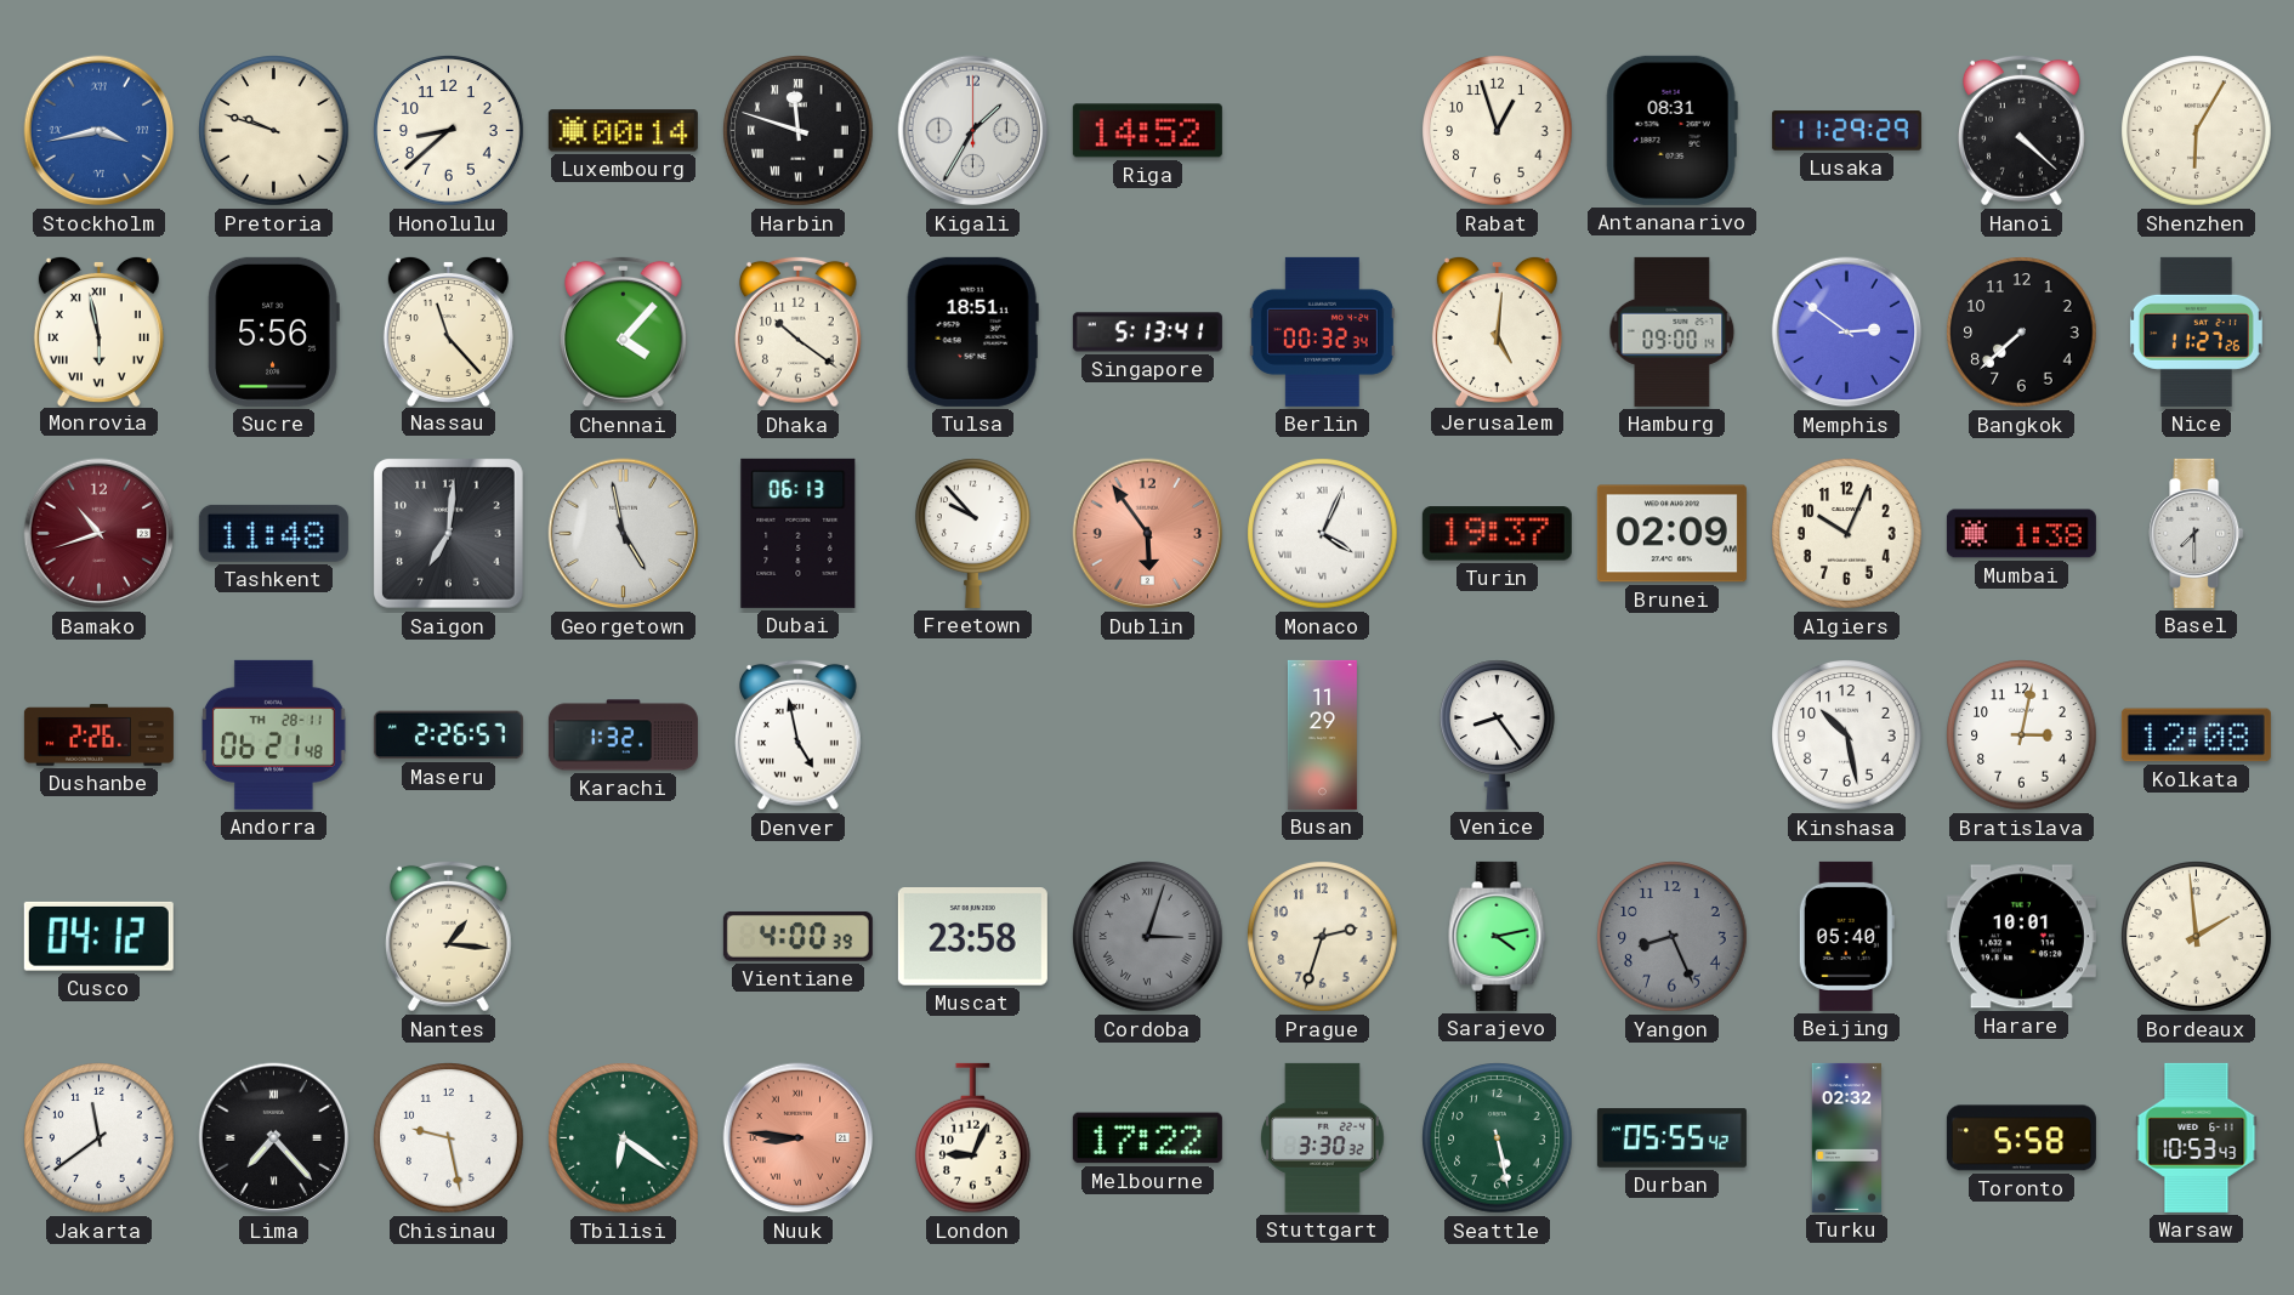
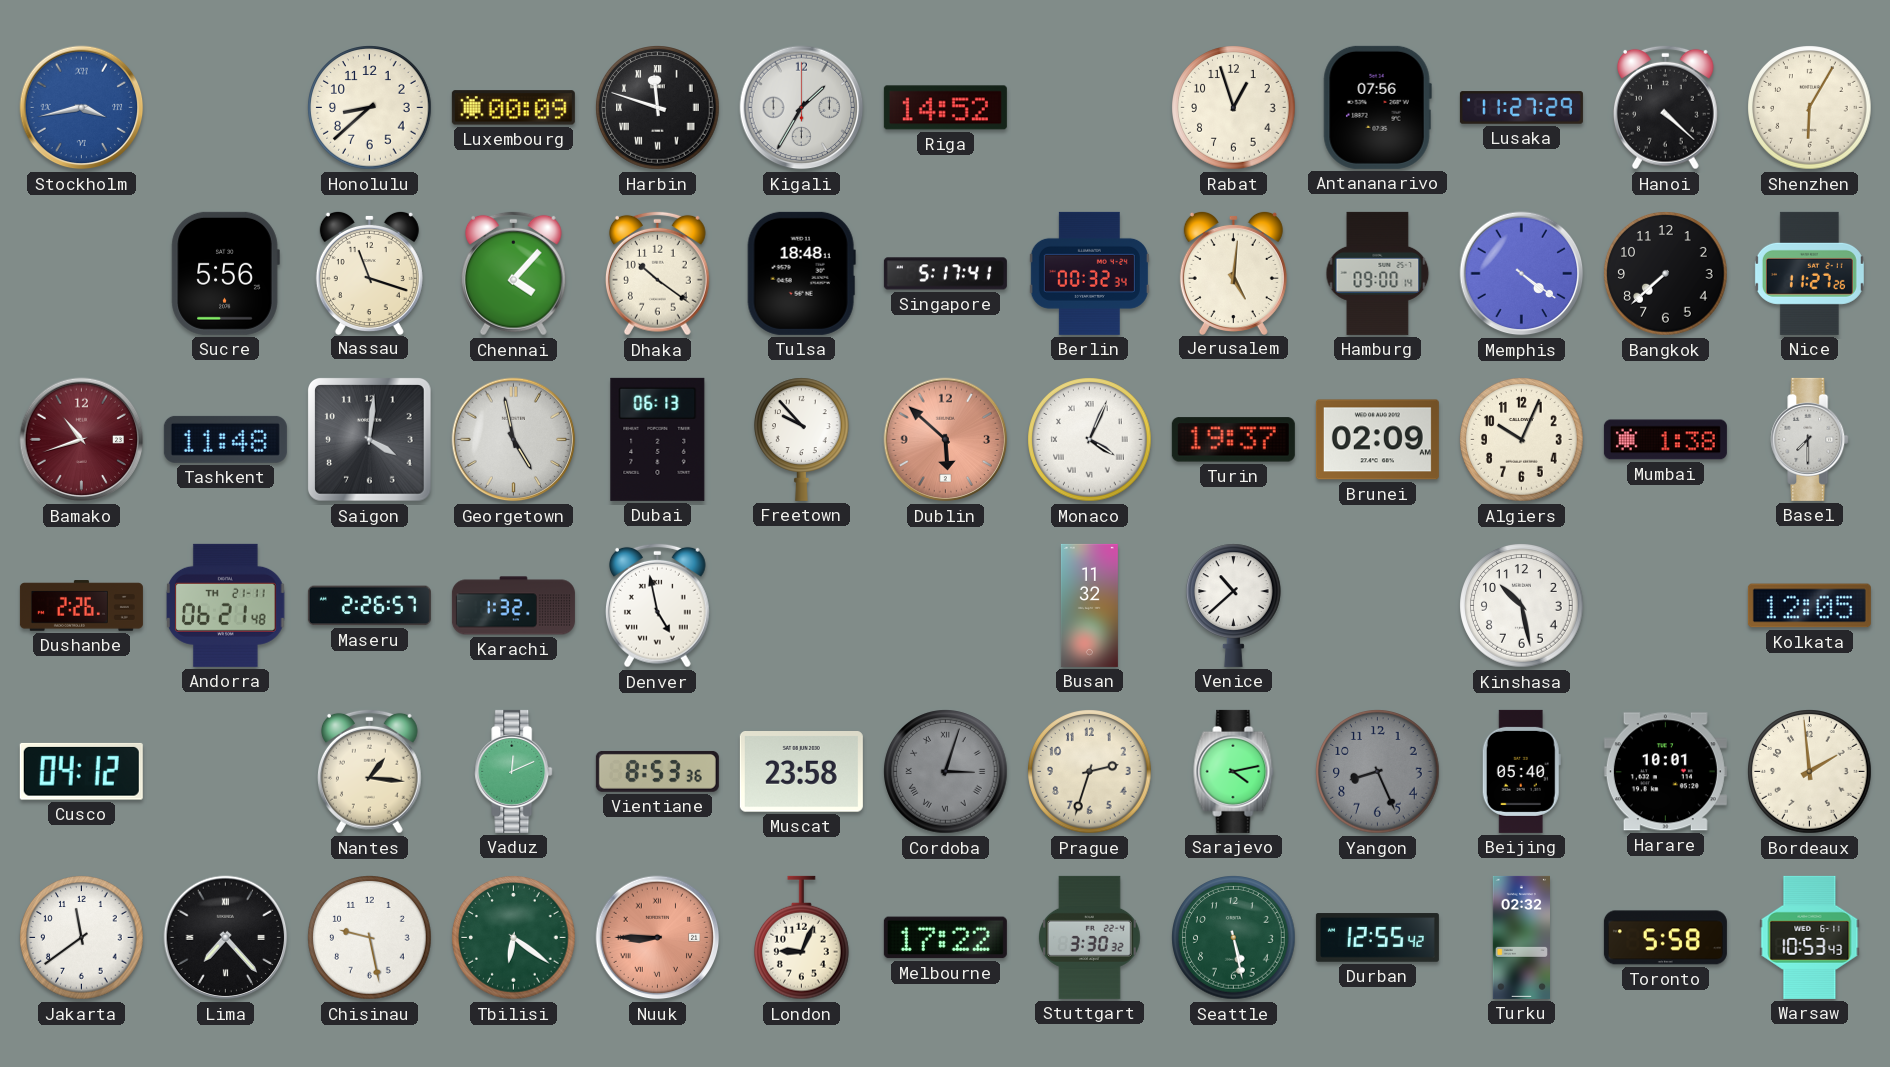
Pretoria: 9:48 -> none (274, 131)
Luxembourg: 00:14 -> 00:09 (513, 108)
Antananarivo: 08:31 -> 07:56 (1377, 107)
Lusaka: 11:29 -> 11:27 (1521, 108)
Monrovia: 5:58 -> none (98, 330)
Nassau: 11:23 -> 11:18 (369, 272)
Tulsa: 18:51 -> 18:48 (801, 273)
Singapore: 5:13 -> 5:17 (945, 274)
Memphis: 2:51 -> 4:21 (1522, 274)
Saigon: 7:01 -> 4:01 (370, 440)
Dublin: 5:54 -> 5:52 (946, 440)
Andorra date: TH 28-11 -> TH 21-11 (226, 605)
Busan: 11:29 -> 11:32 (1089, 605)
Venice: 8:24 -> 10:38 (1234, 605)
Bratislava: 3:02 -> none (2022, 735)
Kolkata: 12:08 -> 12:05 (1809, 606)
Vaduz: none -> 12:11 (514, 771)
Vientiane: 4:00 -> 8:53 (657, 771)
Nuuk: 8:46 -> 8:45 (658, 938)
Durban: 05:55 -> 12:55 (1377, 938)
